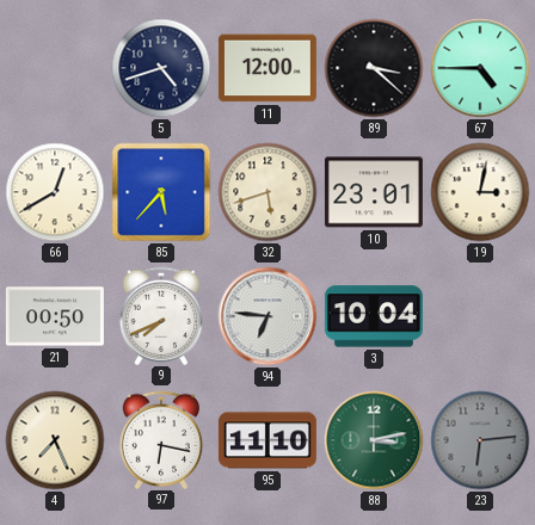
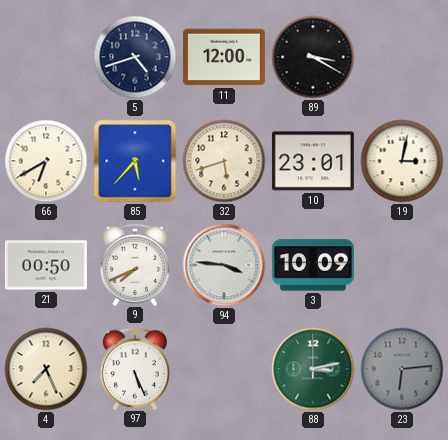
89: 3:22 -> 3:20 (313, 57)
67: 4:45 -> none (480, 68)
66: 12:40 -> 6:40 (46, 161)
94: 6:46 -> 3:46 (224, 265)
3: 10:04 -> 10:09 (313, 265)
97: 6:17 -> 5:26 (135, 368)
95: 11:10 -> none (267, 440)
